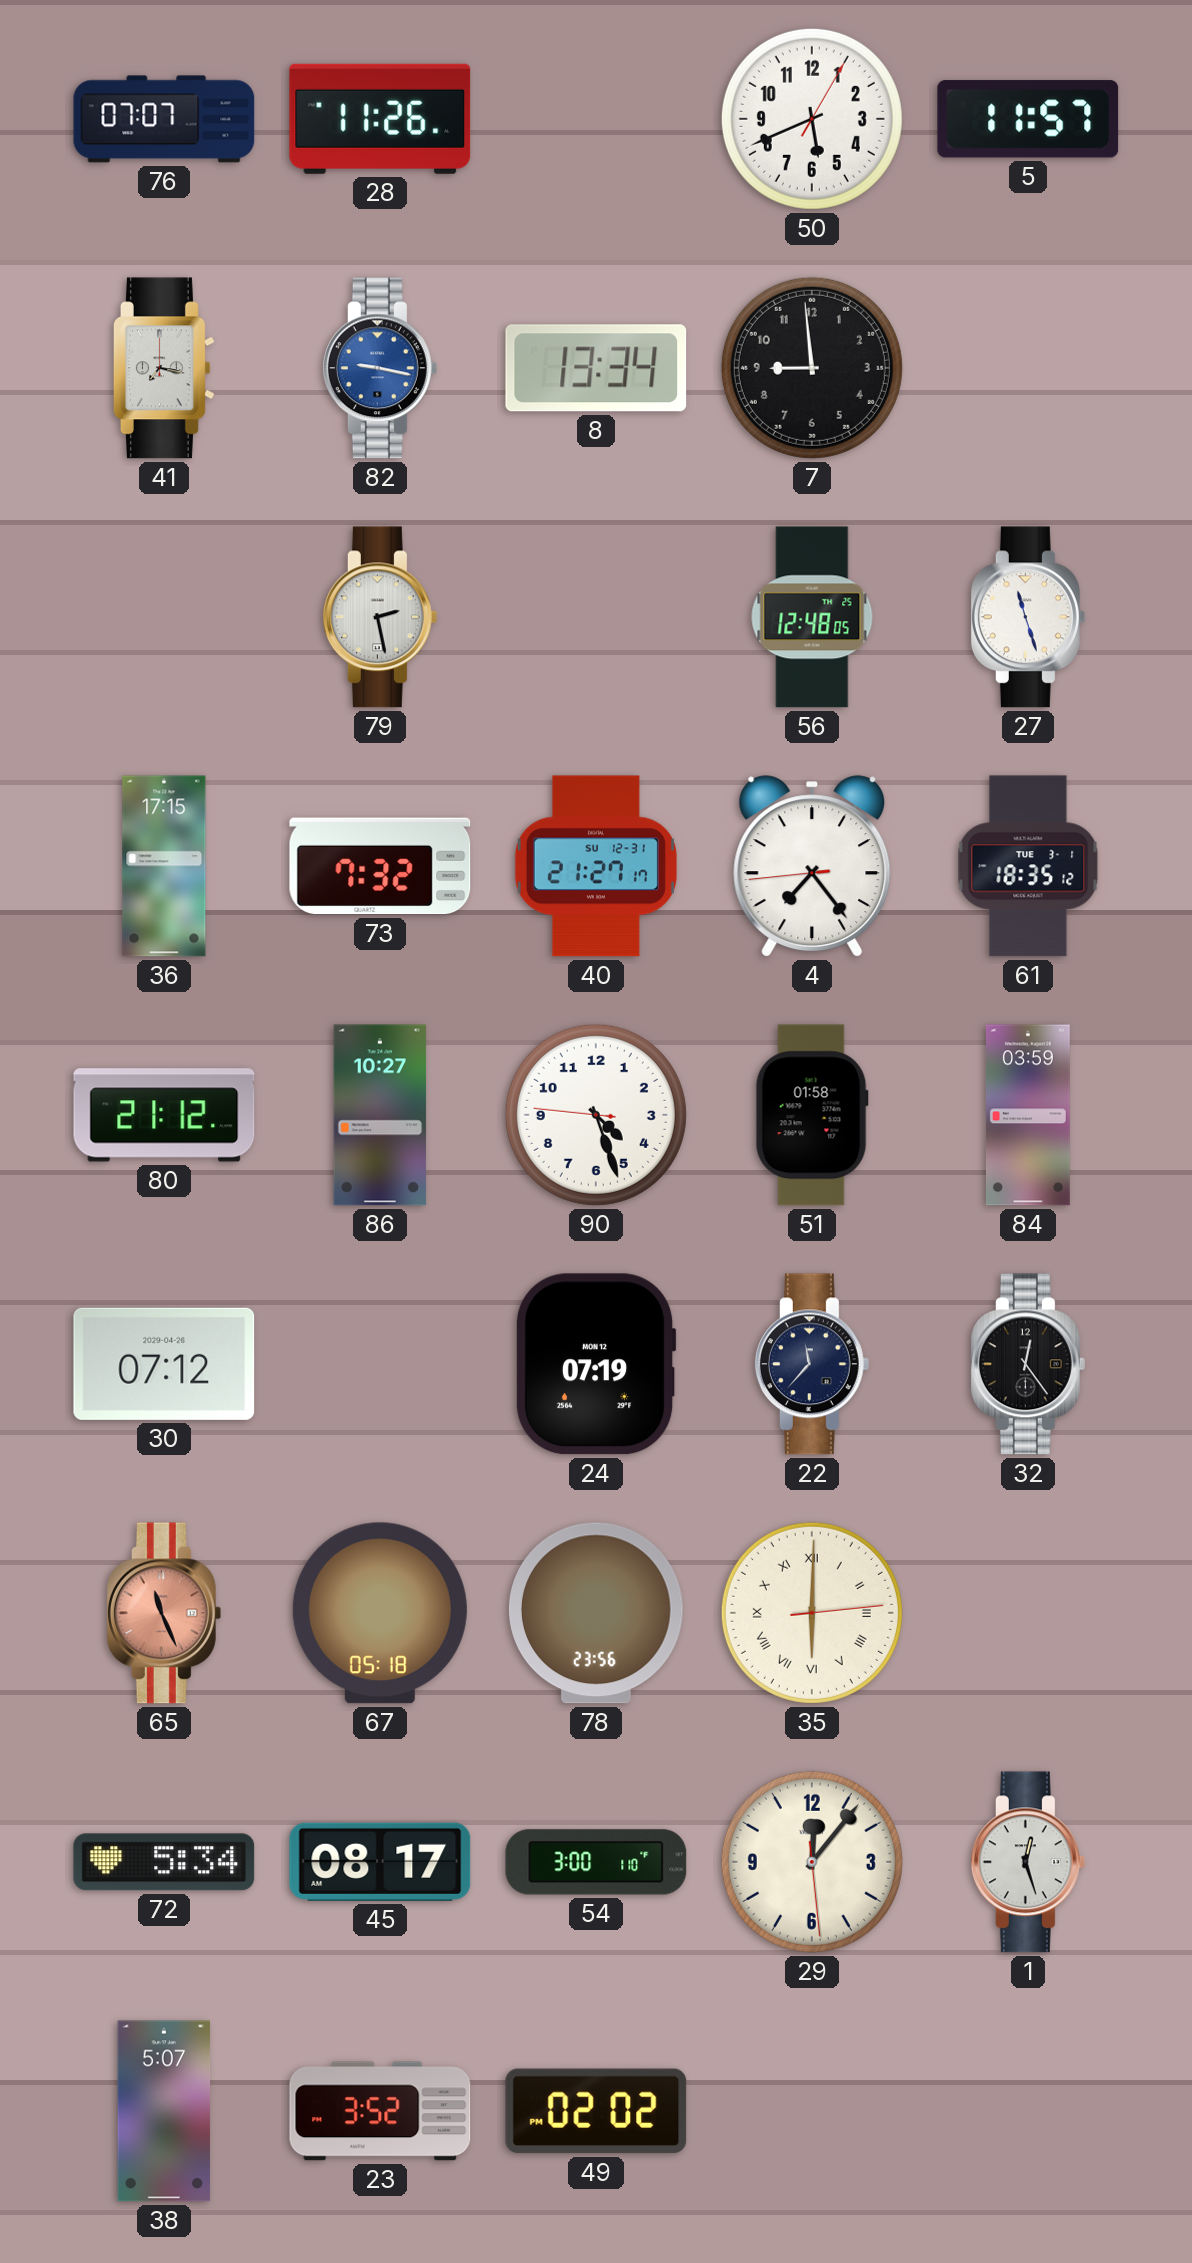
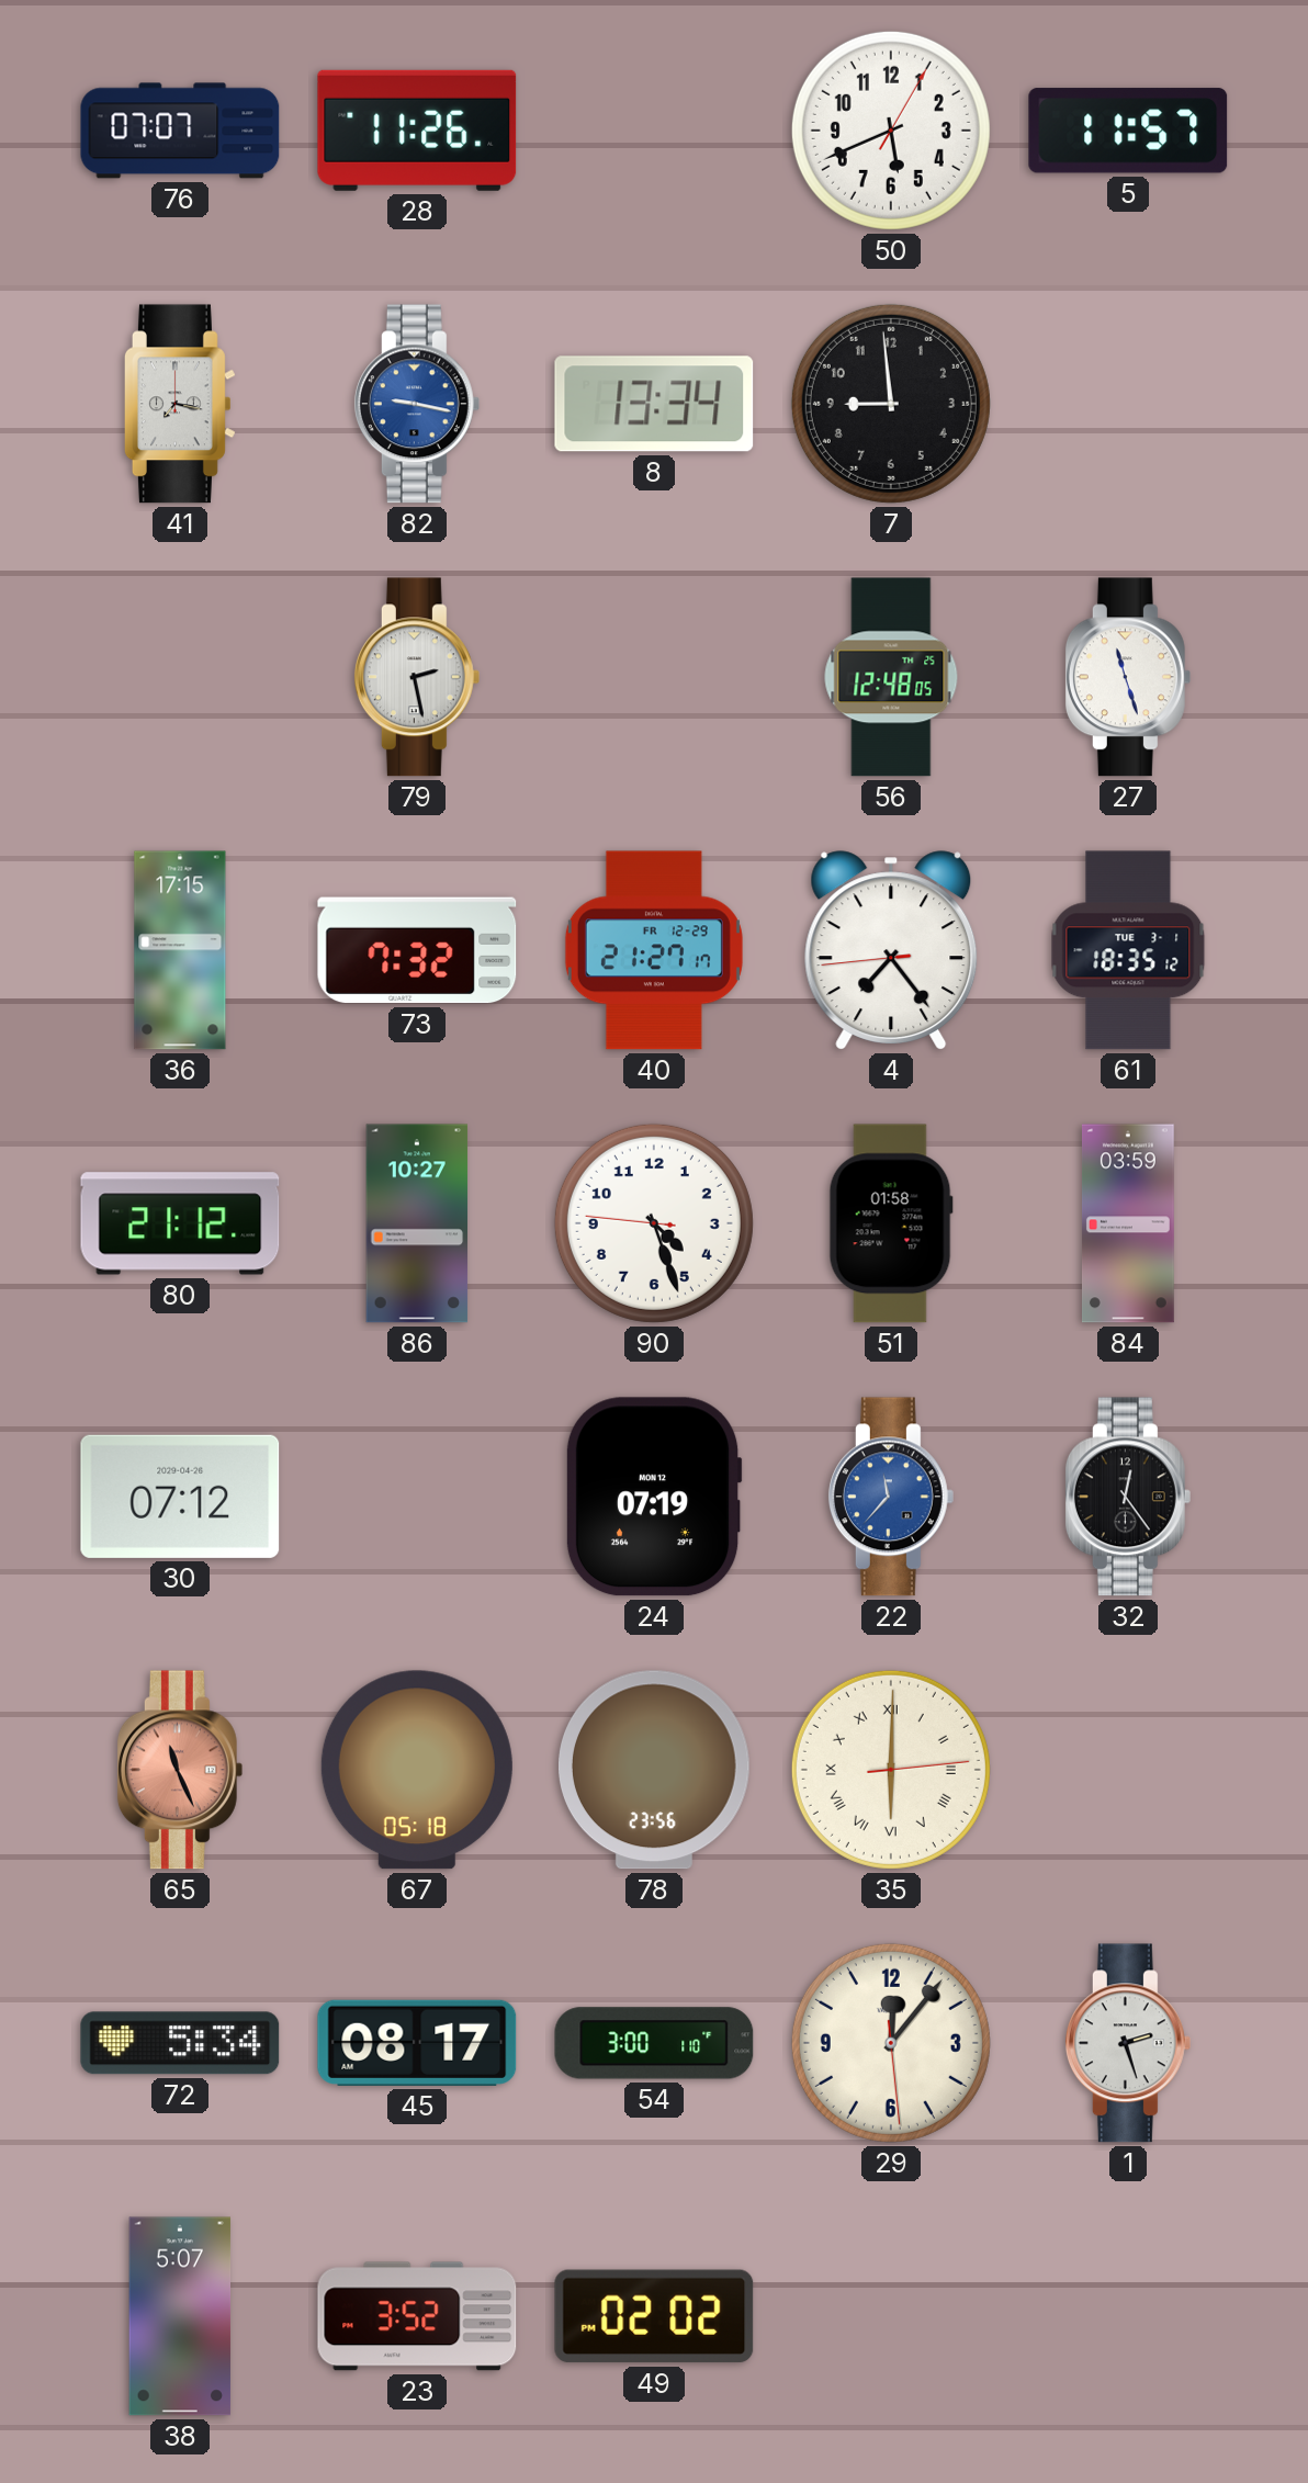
40 date: SU 12-31 -> FR 12-29 (654, 950)
22 dial: navy -> blue (891, 1497)
1: 12:27 -> 2:27 (1128, 2043)
